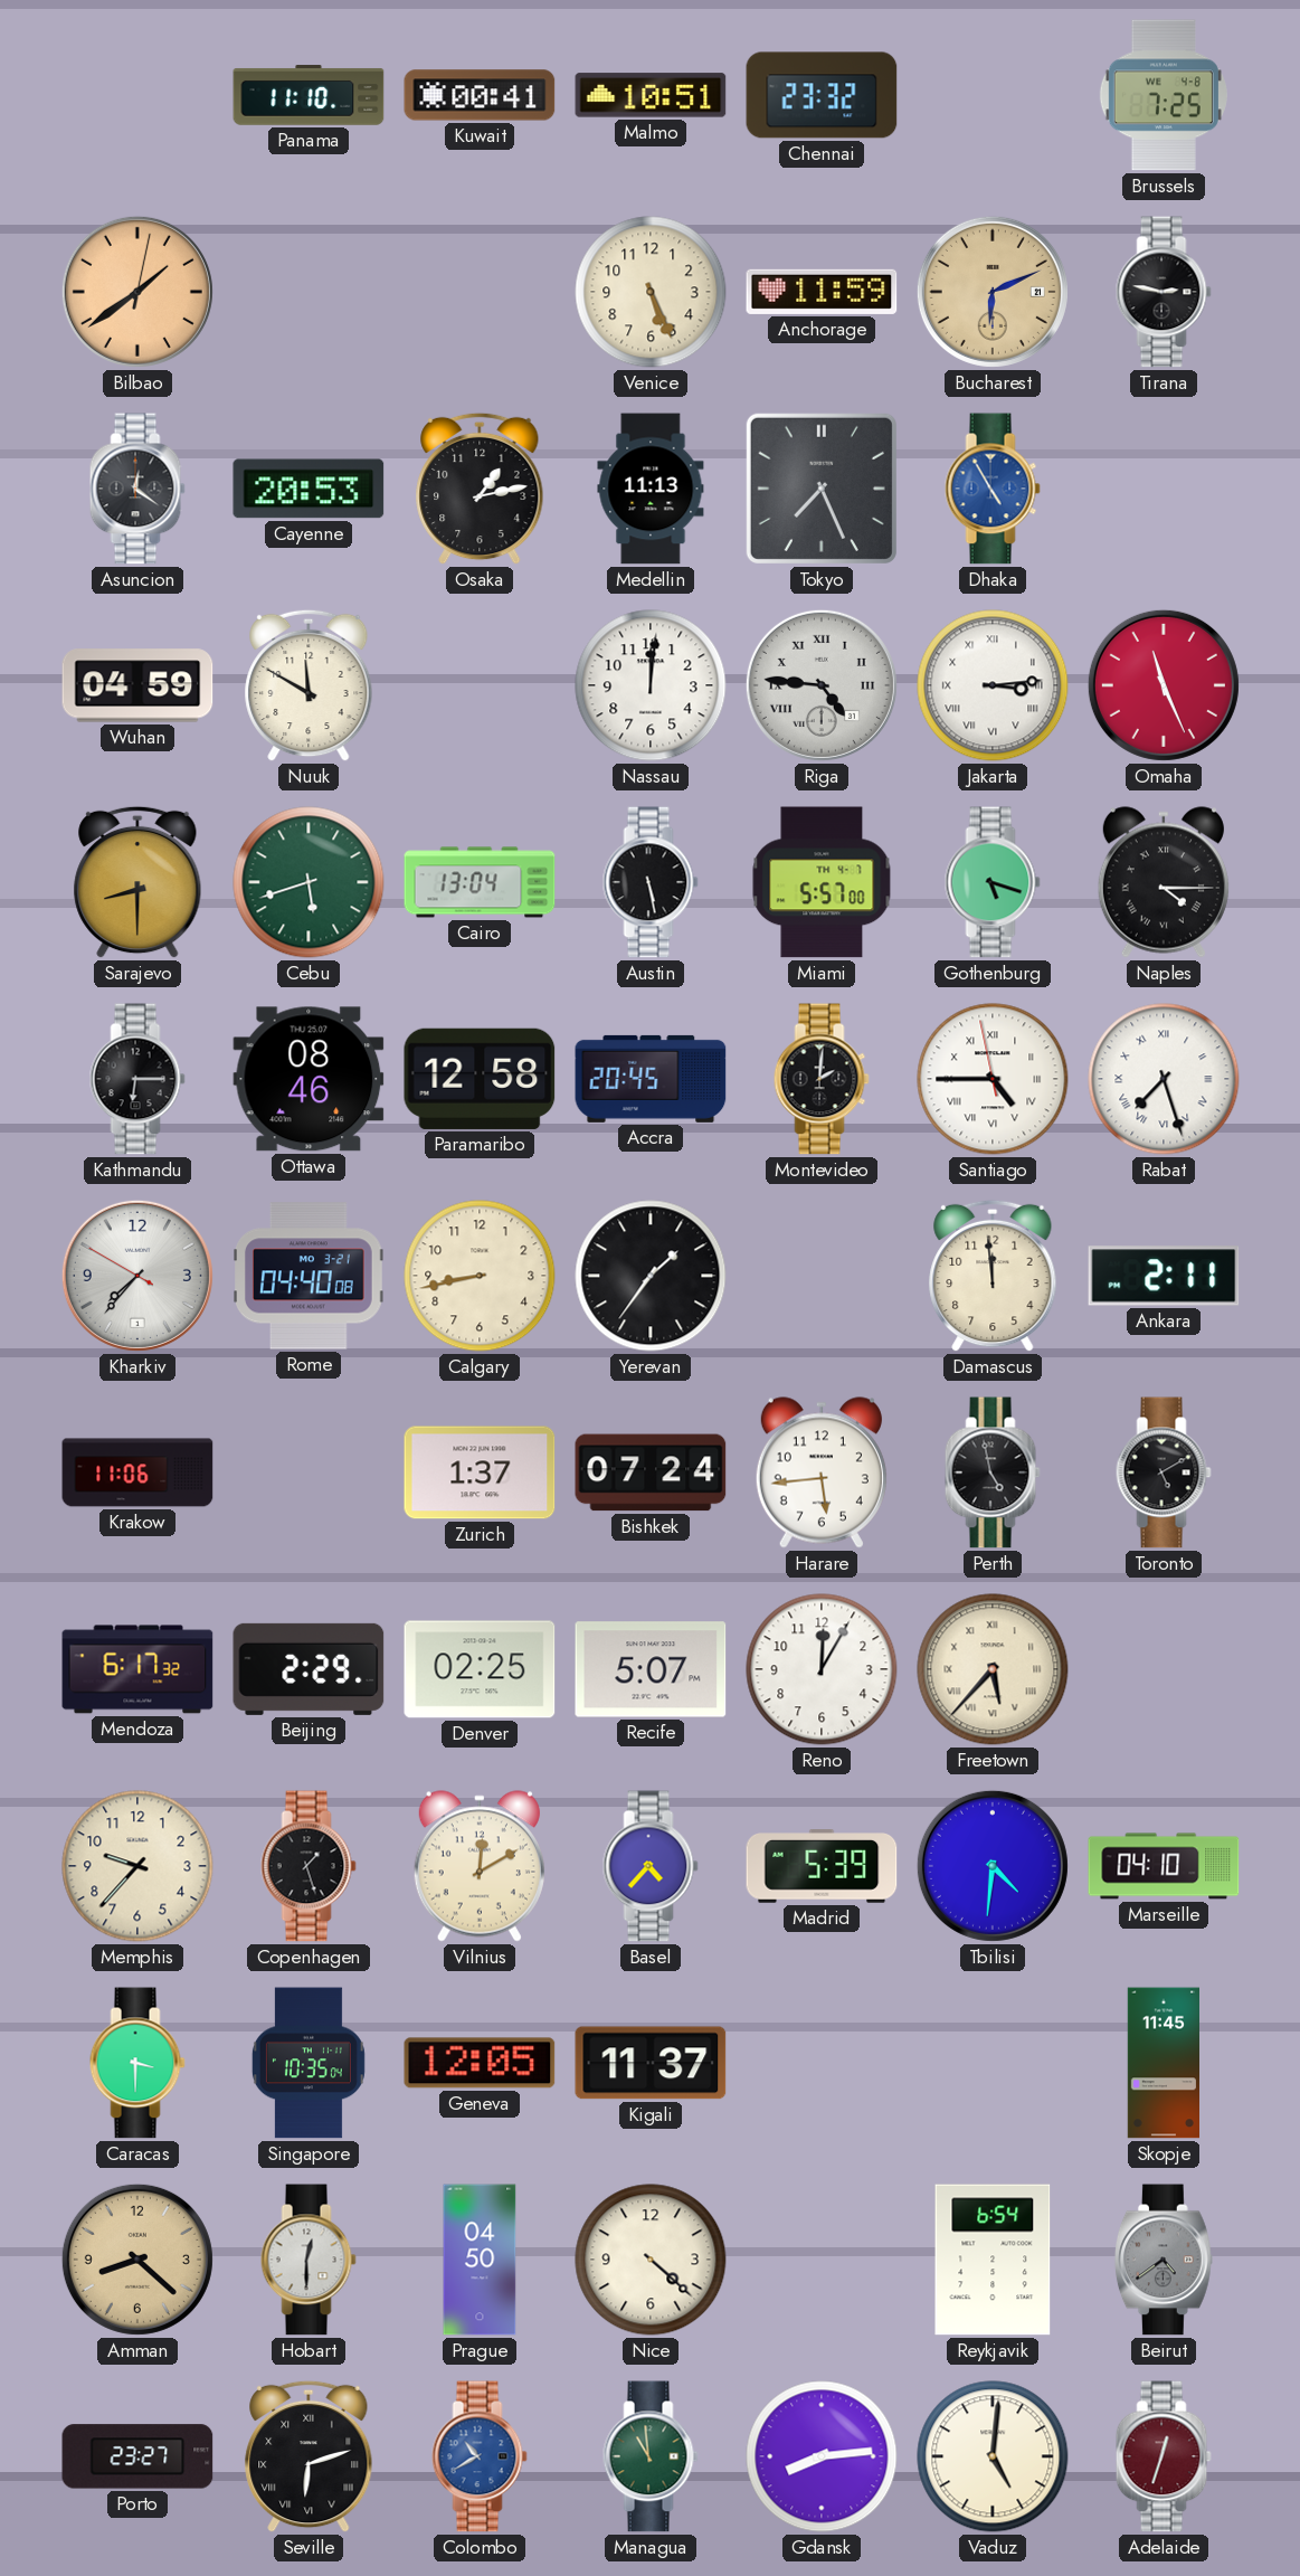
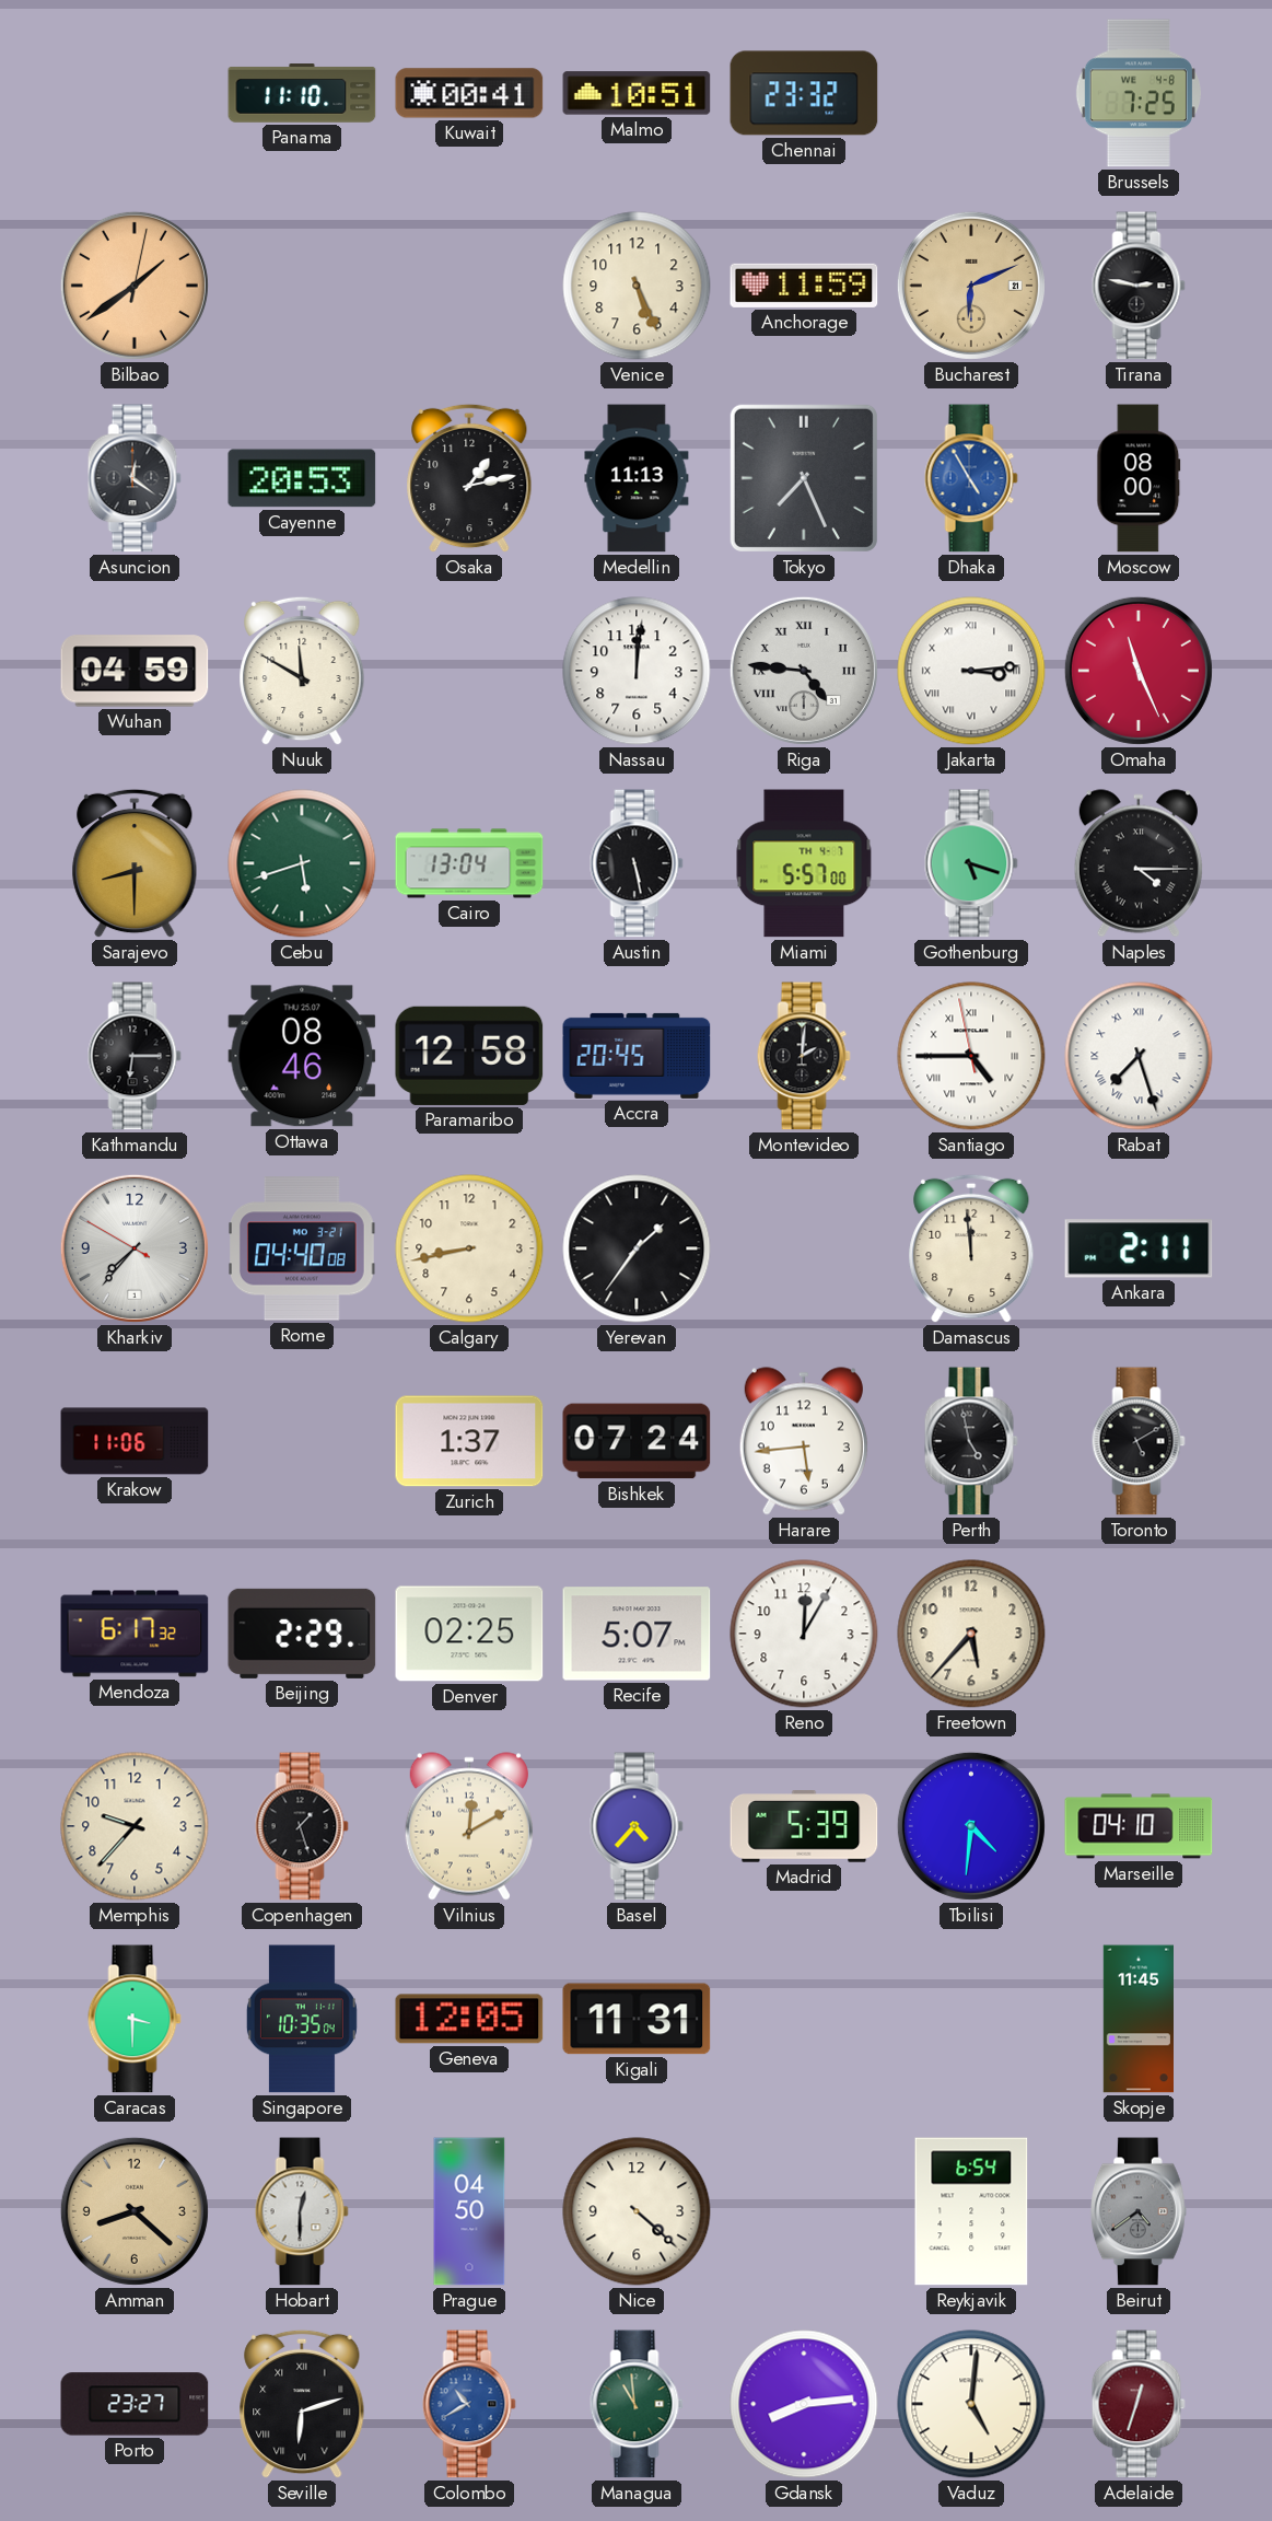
Moscow: none -> 08:00 (1139, 478)
Freetown numerals: Roman -> Arabic (971, 1634)
Kigali: 11:37 -> 11:31 (637, 2019)
